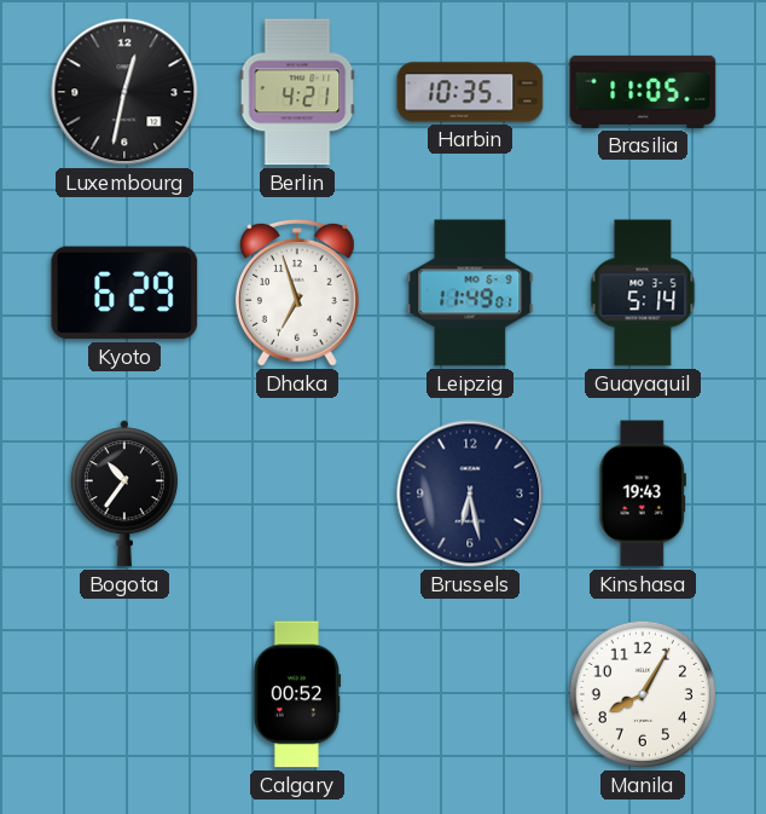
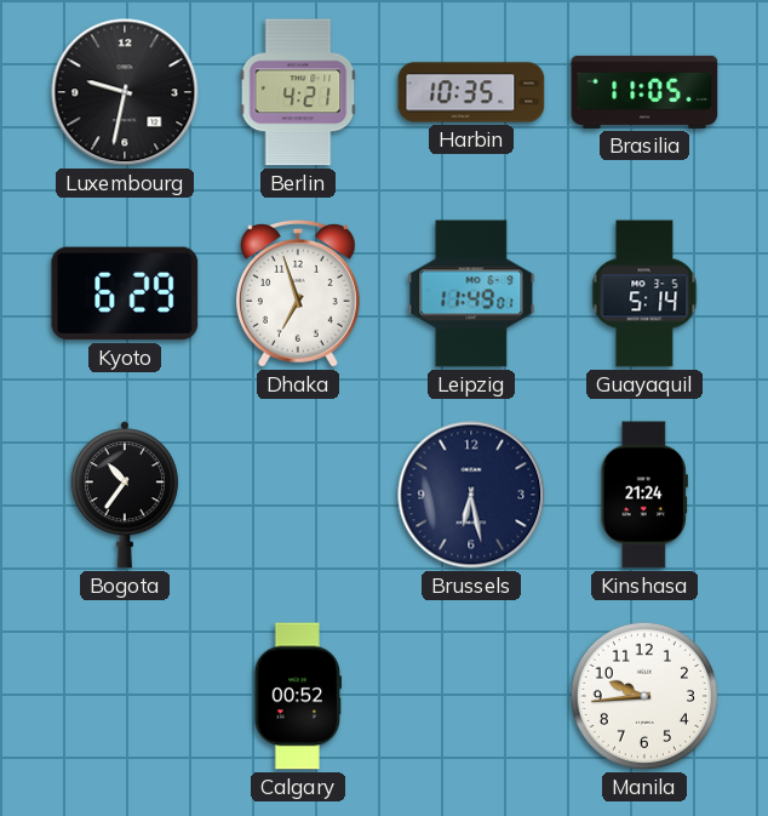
Luxembourg: 12:32 -> 9:32 (125, 92)
Kinshasa: 19:43 -> 21:24 (644, 495)
Manila: 8:05 -> 9:44 (644, 696)
